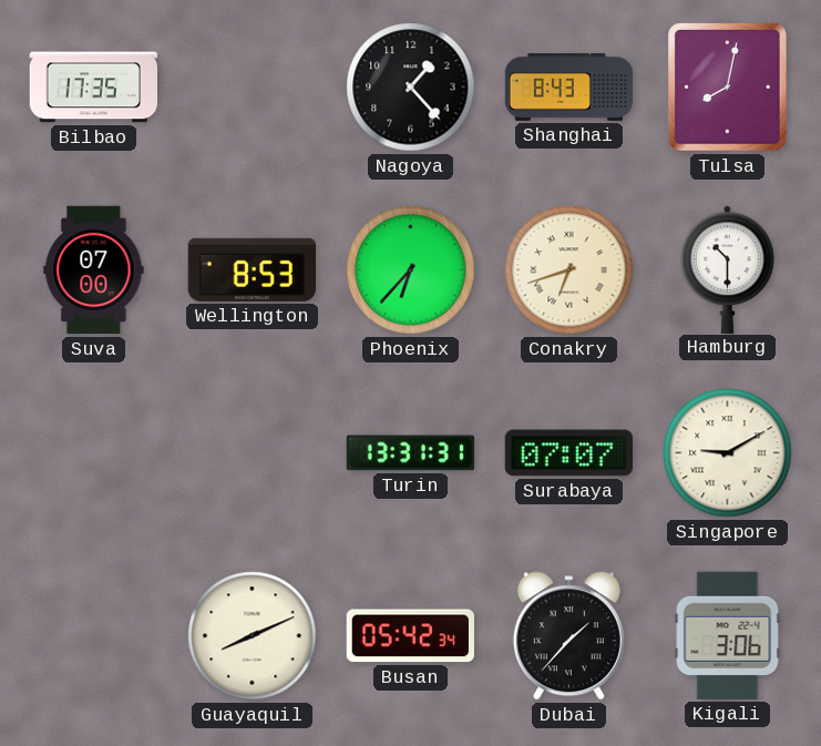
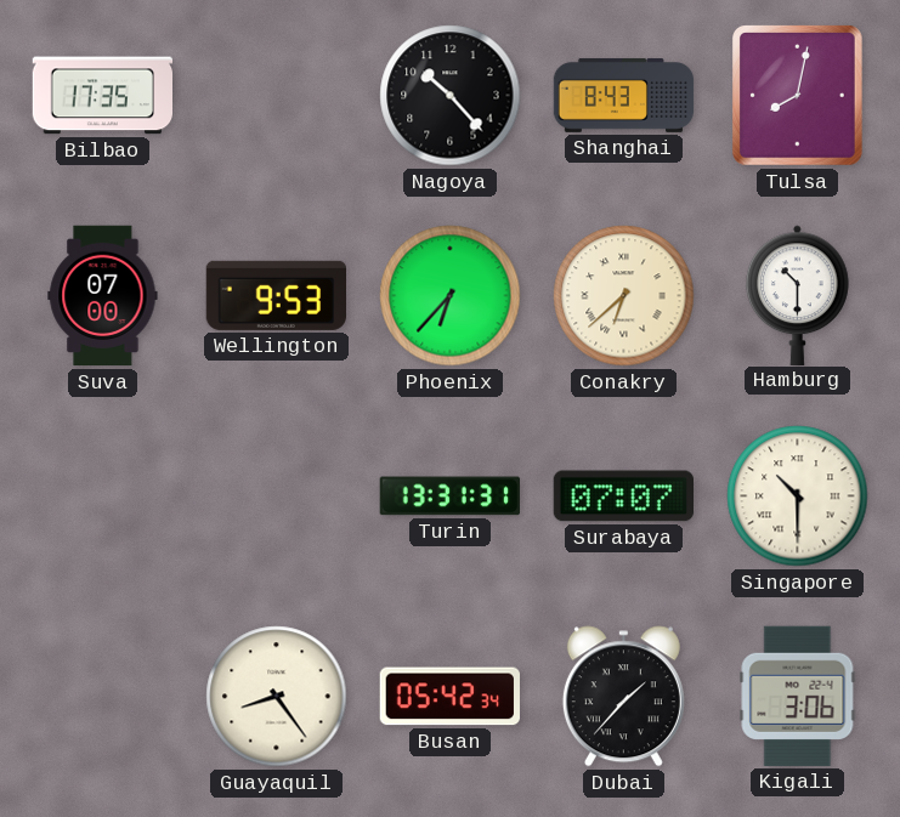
Nagoya: 1:23 -> 10:23 (451, 96)
Wellington: 8:53 -> 9:53 (276, 295)
Conakry: 6:42 -> 6:38 (624, 296)
Singapore: 9:10 -> 10:30 (798, 497)
Guayaquil: 8:11 -> 8:24 (277, 697)
